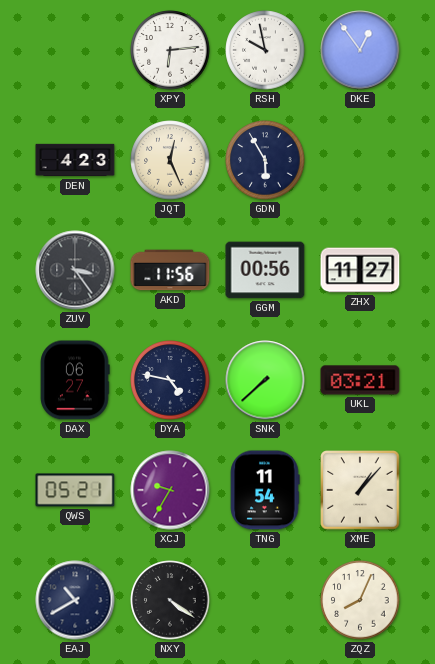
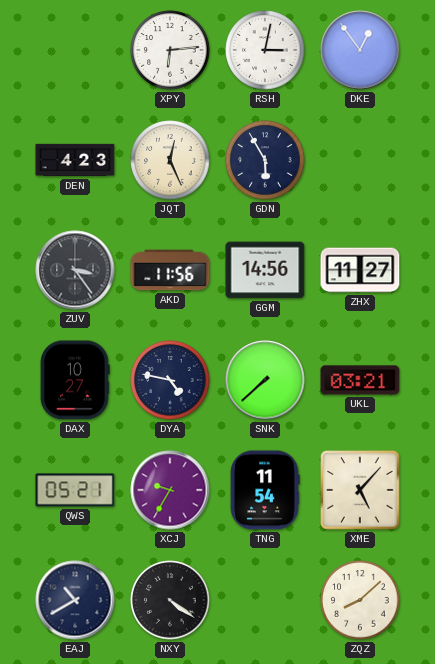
RSH: 9:58 -> 3:02 (265, 50)
GGM: 00:56 -> 14:56 (265, 270)
DAX: 06:27 -> 10:27 (75, 380)
XME: 1:07 -> 5:07 (360, 490)
ZQZ: 8:04 -> 8:08 (360, 600)
